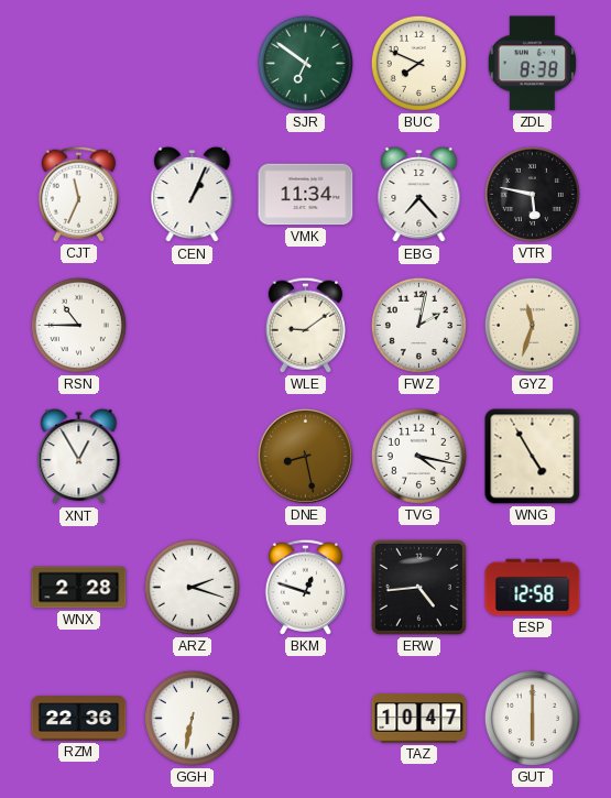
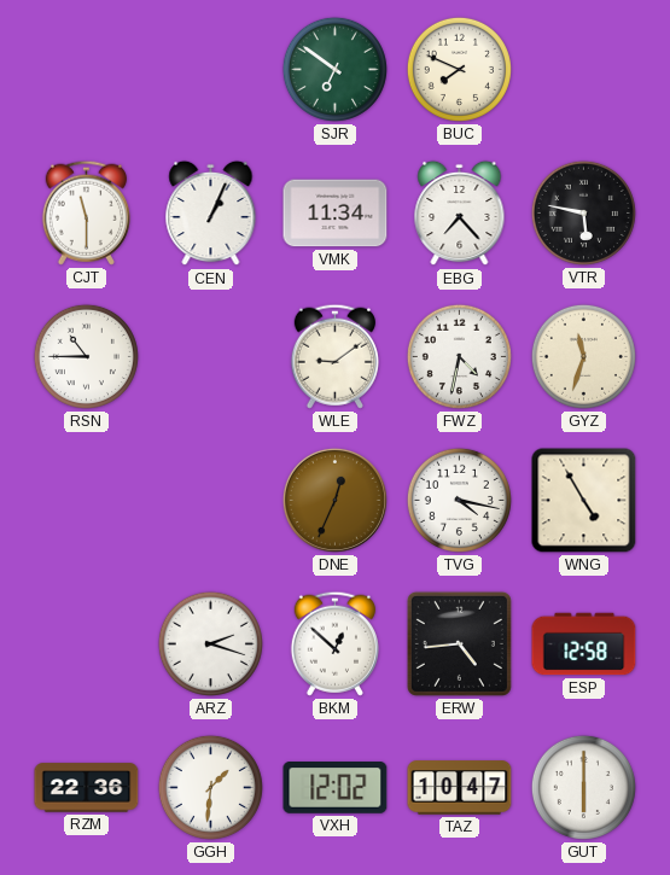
ZDL: 8:38 -> none (532, 64)
CJT: 11:34 -> 11:30 (86, 212)
FWZ: 2:02 -> 4:32 (459, 356)
XNT: 12:55 -> none (79, 457)
DNE: 8:28 -> 12:34 (334, 500)
WNX: 2:28 -> none (79, 588)
BKM: 12:48 -> 12:52 (334, 643)
GGH: 6:32 -> 1:31 (210, 787)
VXH: none -> 12:02 (336, 788)
